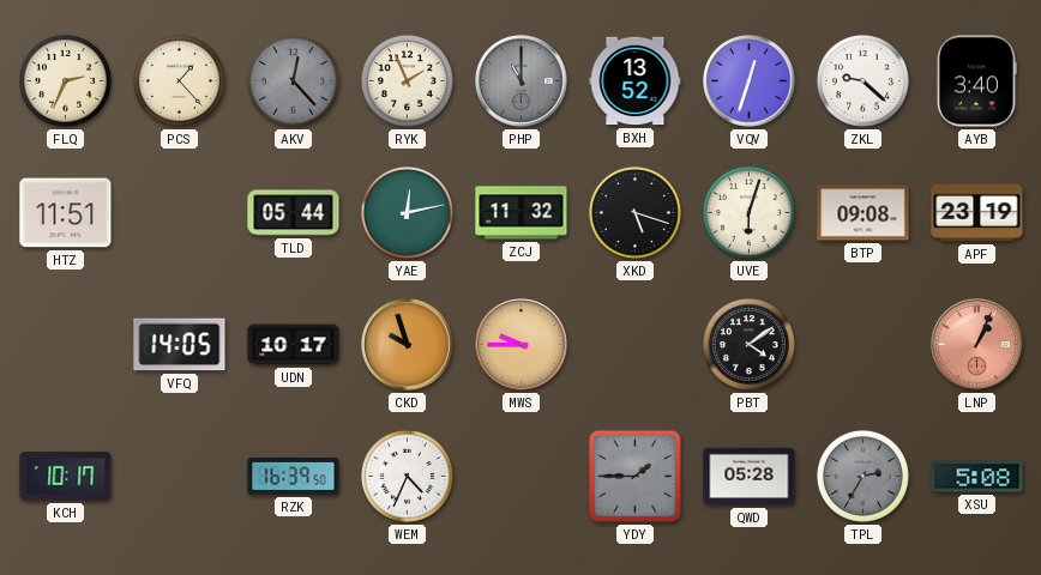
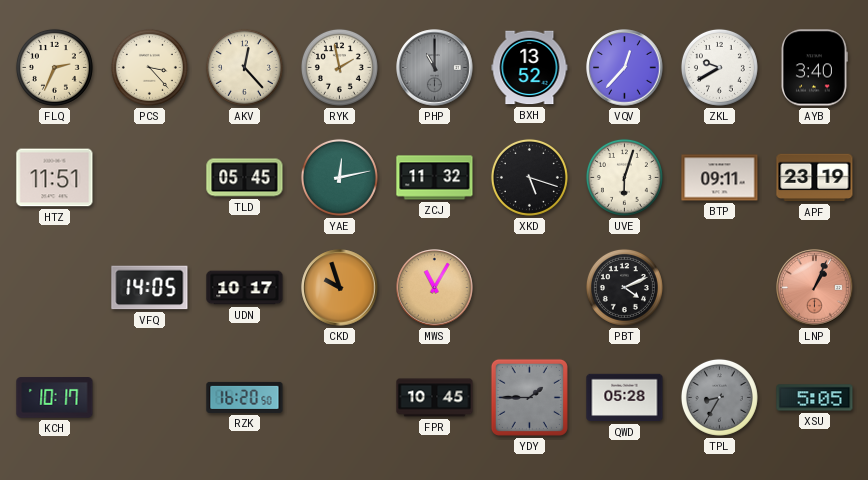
PCS: 1:23 -> 3:23 (149, 67)
AKV dial: grey -> cream (244, 67)
RYK: 1:56 -> 1:58 (339, 67)
VQV: 12:33 -> 12:37 (625, 68)
ZKL: 9:22 -> 9:40 (719, 67)
TLD: 05:44 -> 05:45 (245, 178)
BTP: 09:08 -> 09:11 (720, 178)
MWS: 9:45 -> 11:05 (435, 288)
PBT: 4:09 -> 4:11 (624, 287)
RZK: 16:39 -> 16:20 (245, 397)
WEM: 4:34 -> none (407, 476)
FPR: none -> 10:45 (435, 398)
TPL: 2:35 -> 8:35 (719, 397)
XSU: 5:08 -> 5:05 (815, 398)
